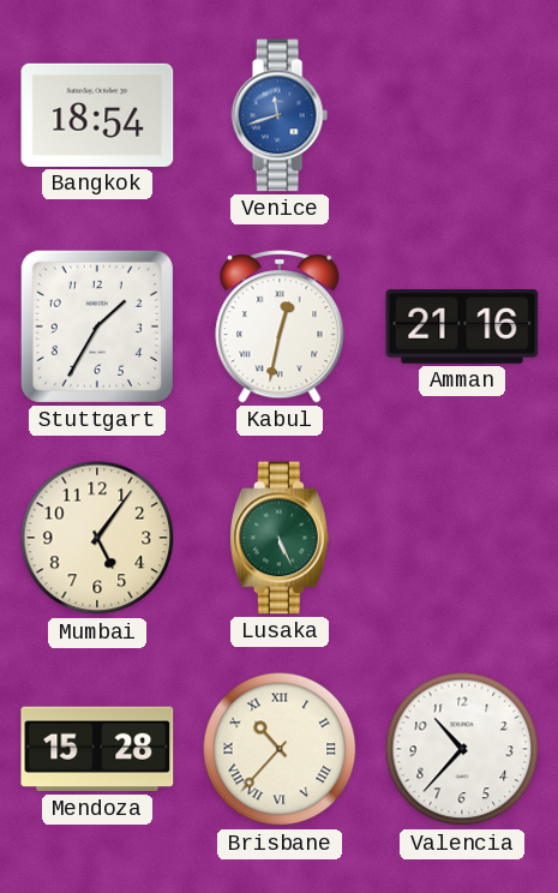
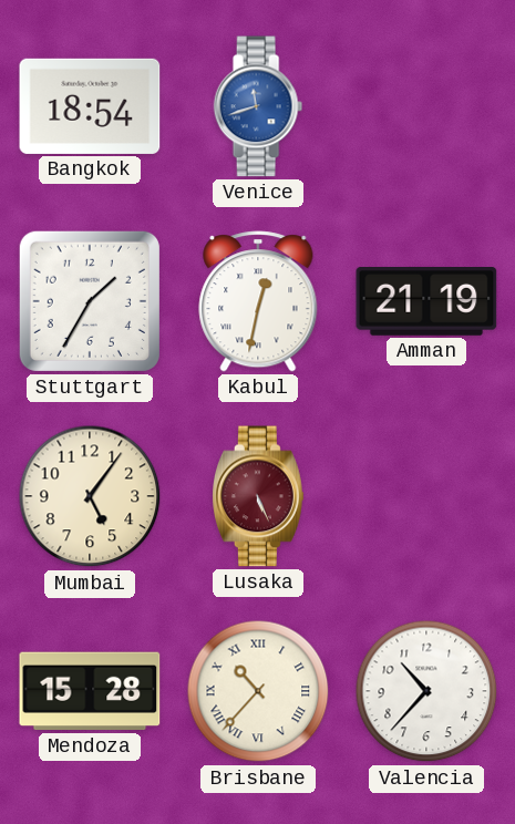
Amman: 21:16 -> 21:19 (426, 302)
Lusaka dial: green -> burgundy (259, 496)
